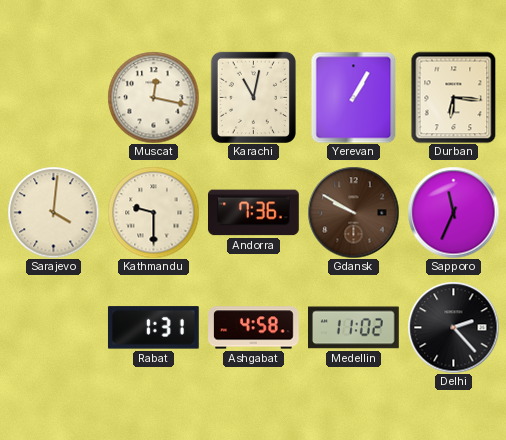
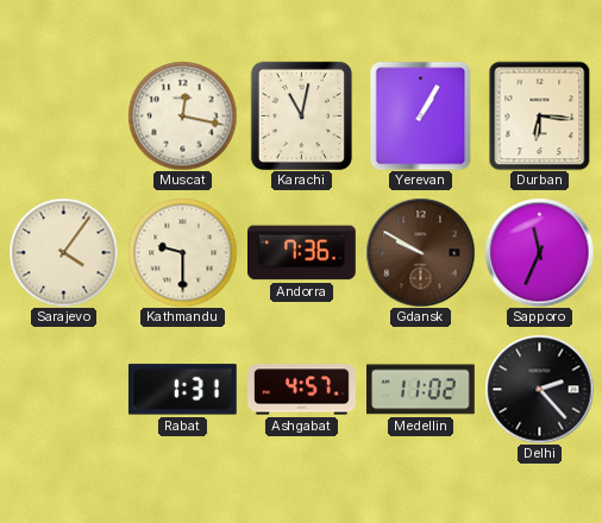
Sarajevo: 4:01 -> 4:06 (63, 252)
Ashgabat: 4:58 -> 4:57 (302, 390)
